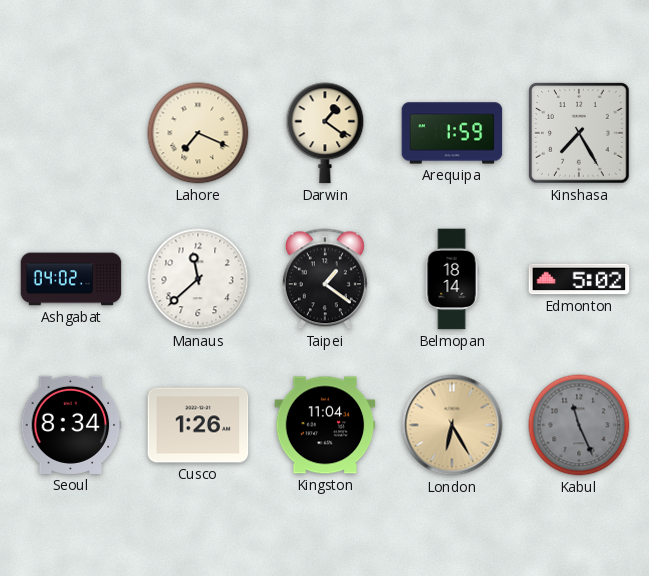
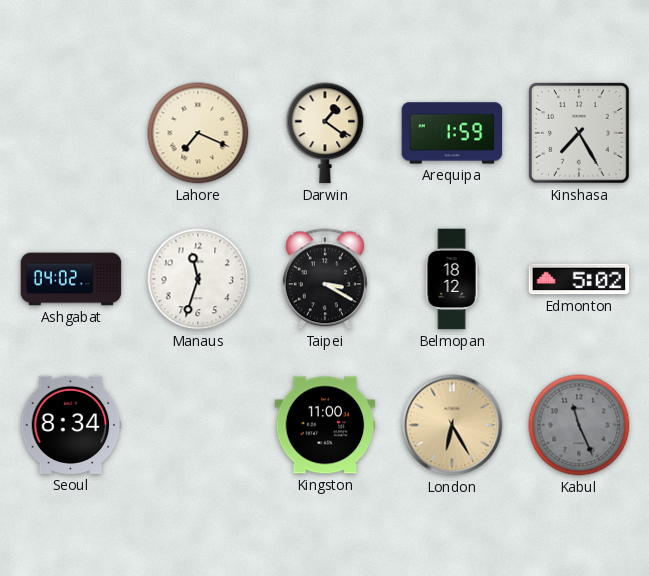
Manaus: 11:38 -> 11:33 (198, 279)
Taipei: 1:21 -> 3:20 (325, 279)
Belmopan: 18:14 -> 18:12 (452, 279)
Cusco: 1:26 -> none (198, 425)
Kingston: 11:04 -> 11:00 (325, 425)
